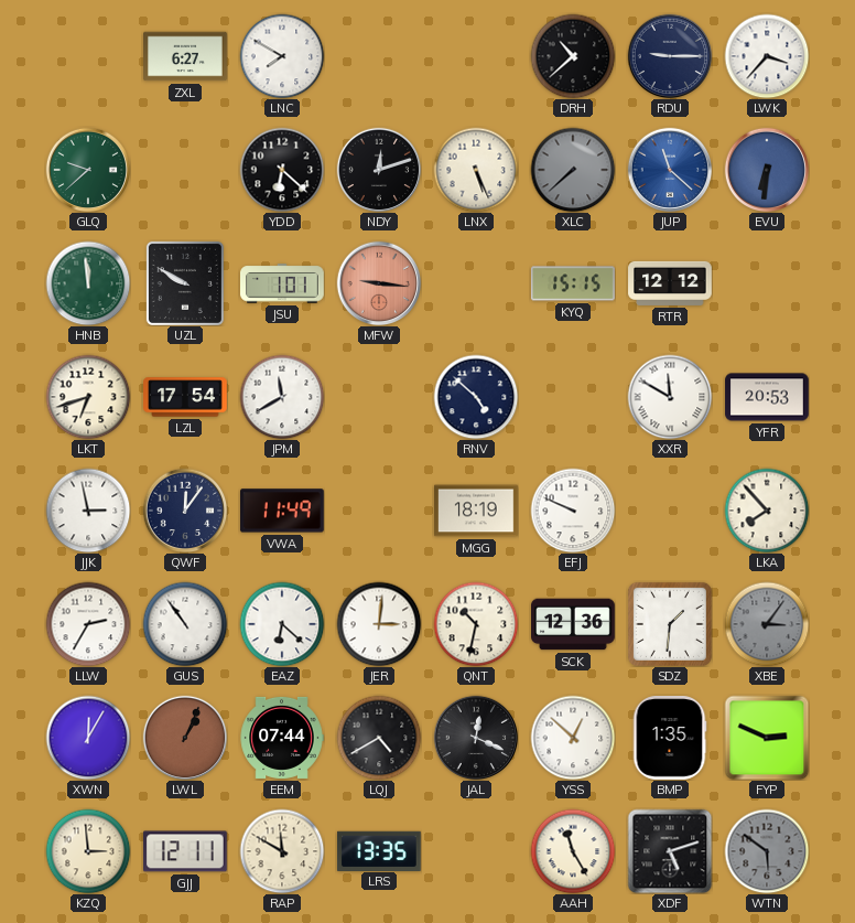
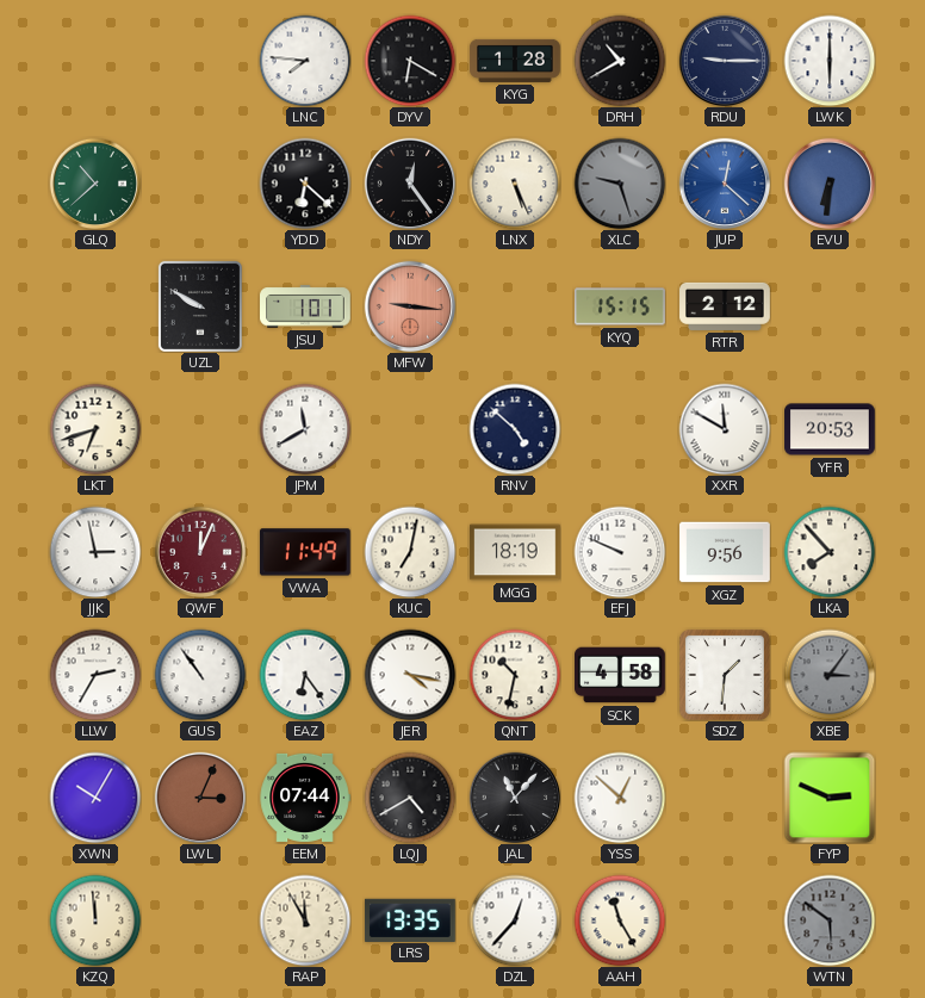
ZXL: 6:27 -> none (185, 56)
LNC: 7:50 -> 7:46 (305, 61)
DYV: none -> 6:20 (410, 61)
KYG: none -> 1:28 (515, 61)
DRH: 10:38 -> 10:40 (620, 61)
LWK: 3:37 -> 6:00 (830, 61)
GLQ: 9:38 -> 10:38 (95, 184)
NDY: 12:12 -> 12:24 (410, 184)
XLC: 7:38 -> 9:27 (620, 184)
JUP: 11:22 -> 12:22 (725, 184)
HNB: 11:59 -> none (88, 283)
RTR: 12:12 -> 2:12 (725, 306)
LZL: 17:54 -> none (185, 397)
QWF: 12:06 -> 12:04 (200, 552)
QWF dial: navy -> burgundy (200, 552)
KUC: none -> 7:02 (410, 552)
XGZ: none -> 9:56 (725, 552)
EAZ: 6:22 -> 6:24 (305, 675)
JER: 3:01 -> 4:17 (410, 675)
SCK: 12:36 -> 4:58 (621, 675)
XWN: 12:05 -> 10:05 (95, 798)
LWL: 1:04 -> 3:04 (200, 798)
JAL: 12:19 -> 11:07 (515, 798)
BMP: 1:35 -> none (670, 739)
KZQ: 2:59 -> 11:59 (95, 920)
GJJ: 12:11 -> none (185, 851)
RAP: 11:50 -> 11:55 (305, 920)
DZL: none -> 12:37 (515, 920)
XDF: 5:12 -> none (670, 851)
